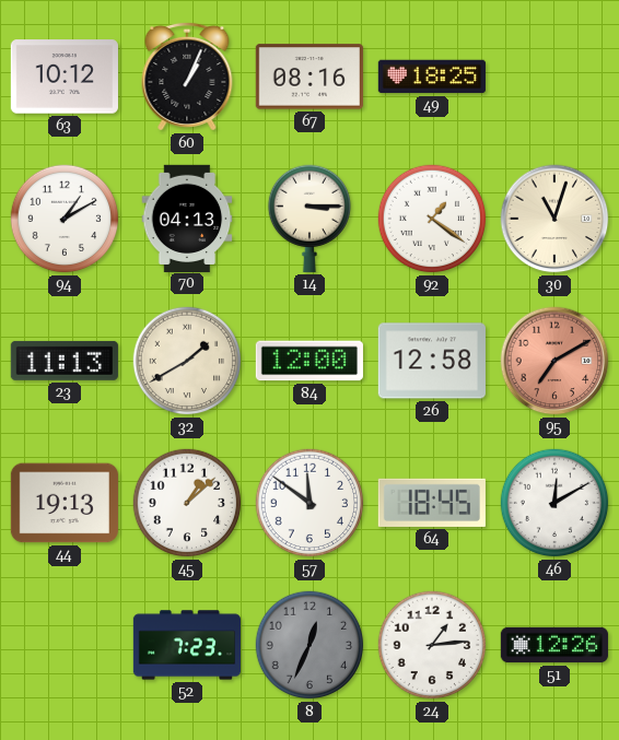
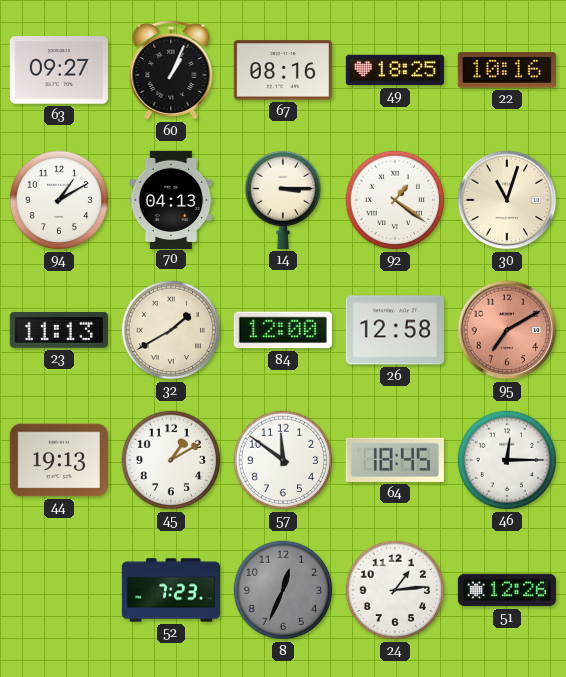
63: 10:12 -> 09:27 (59, 70)
22: none -> 10:16 (507, 70)
45: 1:08 -> 1:10 (171, 460)
46: 12:10 -> 12:15 (507, 460)
